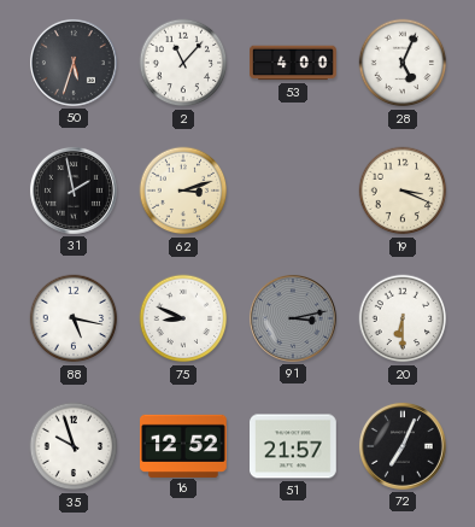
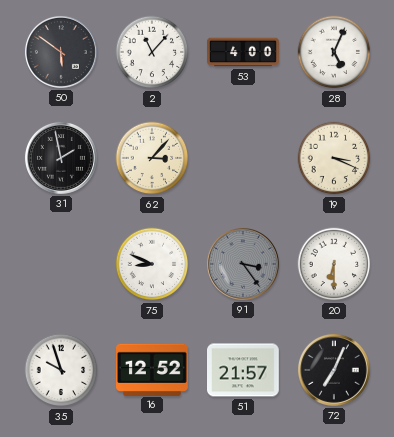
50: 5:33 -> 5:51 (61, 52)
62: 3:12 -> 3:07 (152, 158)
88: 5:17 -> none (74, 318)
91: 3:13 -> 3:24 (243, 264)
